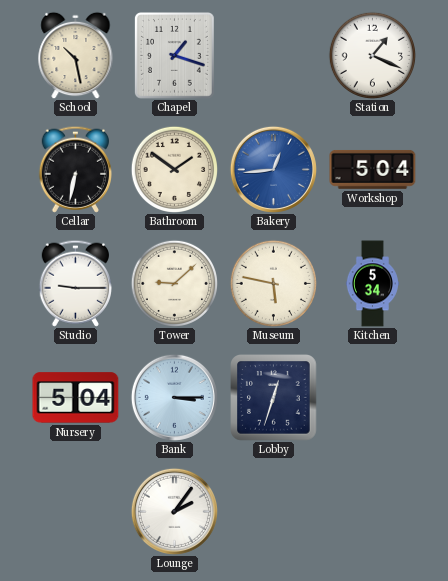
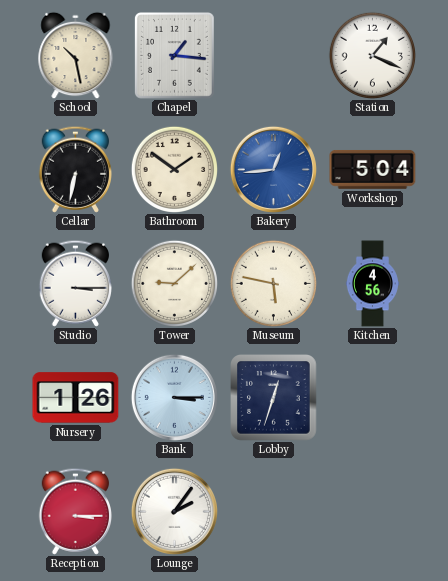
Chapel: 1:18 -> 1:16 (174, 56)
Studio: 9:15 -> 3:15 (75, 283)
Kitchen: 5:34 -> 4:56 (372, 284)
Nursery: 5:04 -> 1:26 (76, 398)
Reception: none -> 3:15 (75, 511)
